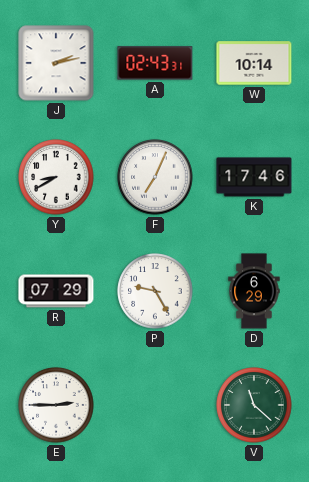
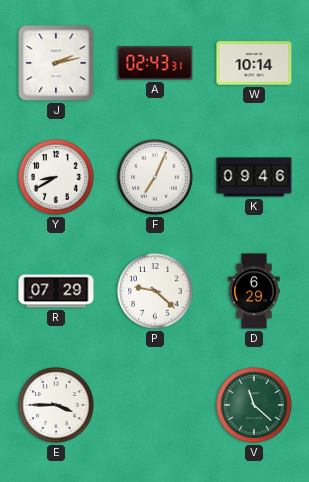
K: 17:46 -> 09:46 (254, 177)
P: 9:25 -> 9:22 (155, 291)
E: 2:45 -> 3:45 (56, 405)
